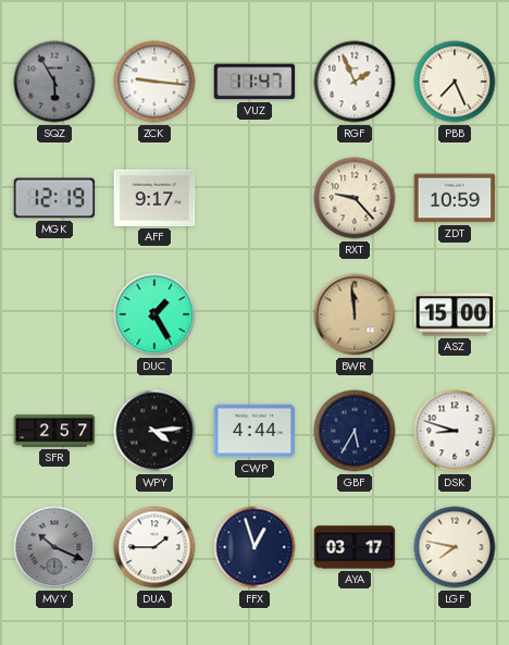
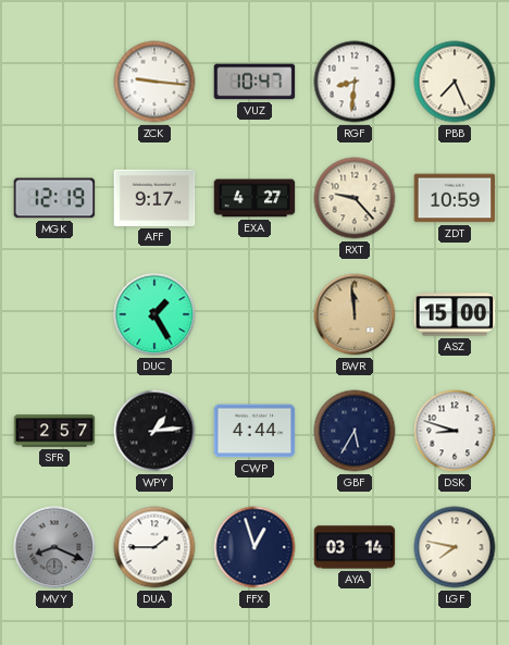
SQZ: 5:55 -> none (54, 82)
VUZ: 11:47 -> 10:47 (254, 82)
RGF: 1:56 -> 8:31 (355, 82)
EXA: none -> 4:27 (254, 198)
WPY: 4:14 -> 1:14 (154, 431)
MVY: 10:19 -> 8:19 (54, 547)
AYA: 03:17 -> 03:14 (355, 547)
